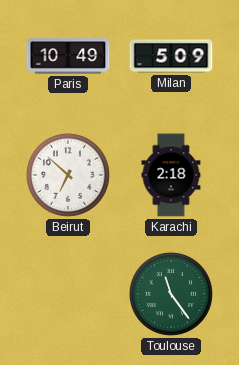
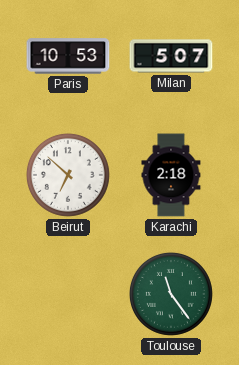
Paris: 10:49 -> 10:53 (68, 56)
Milan: 5:09 -> 5:07 (171, 56)
